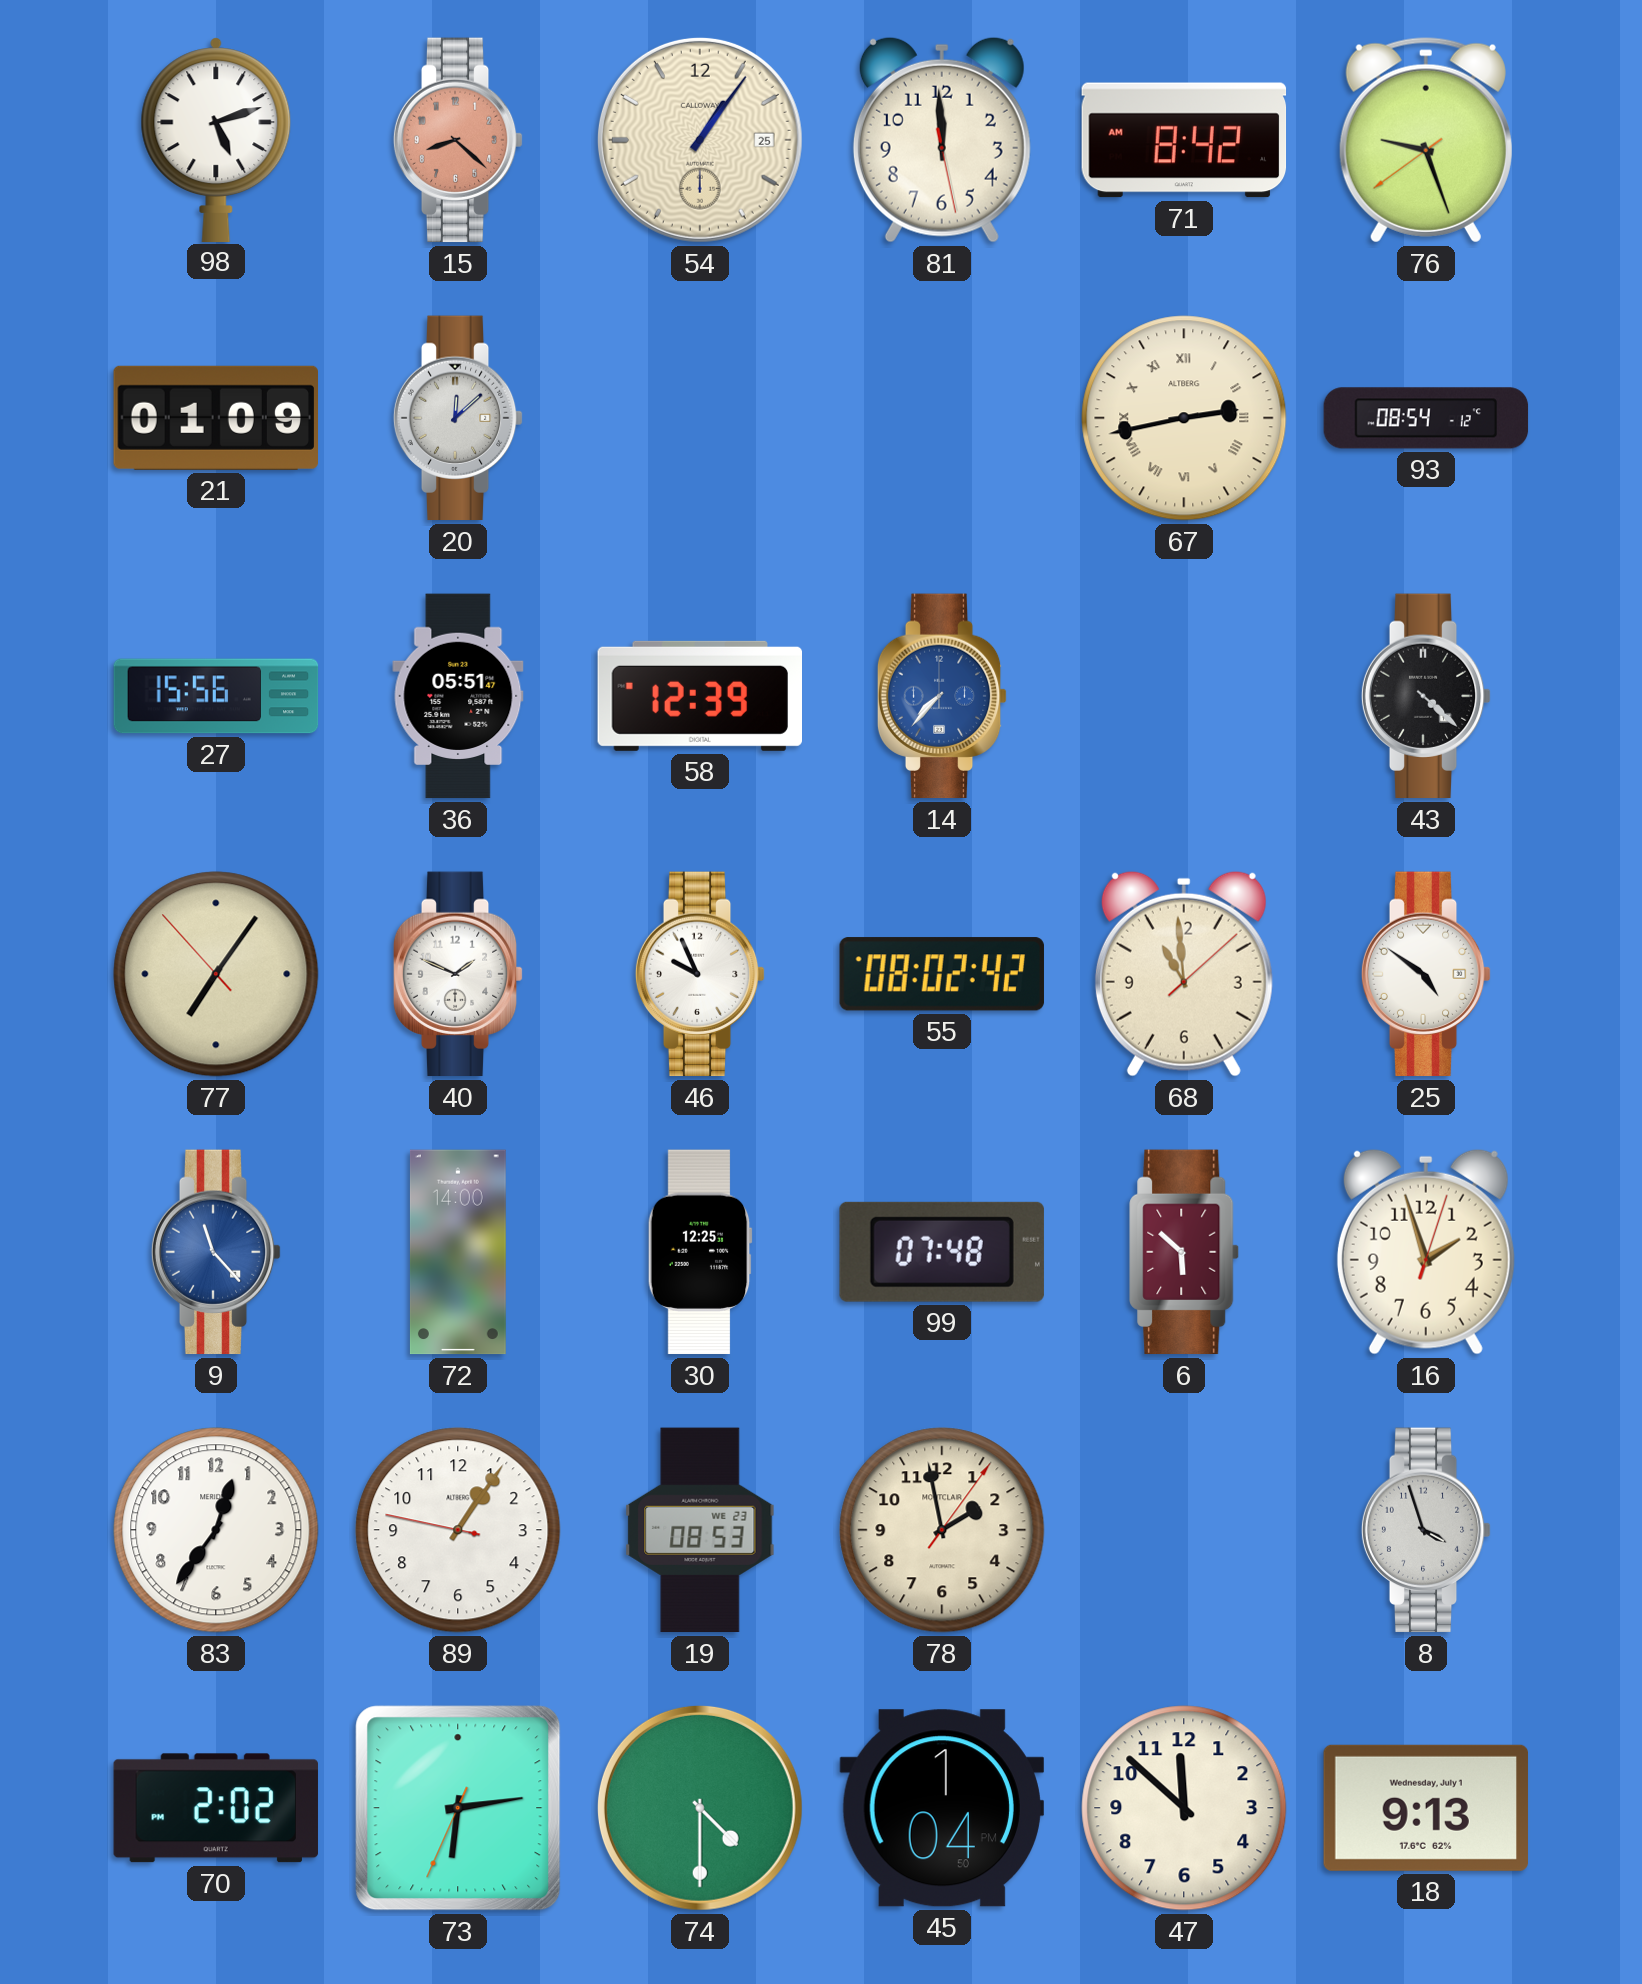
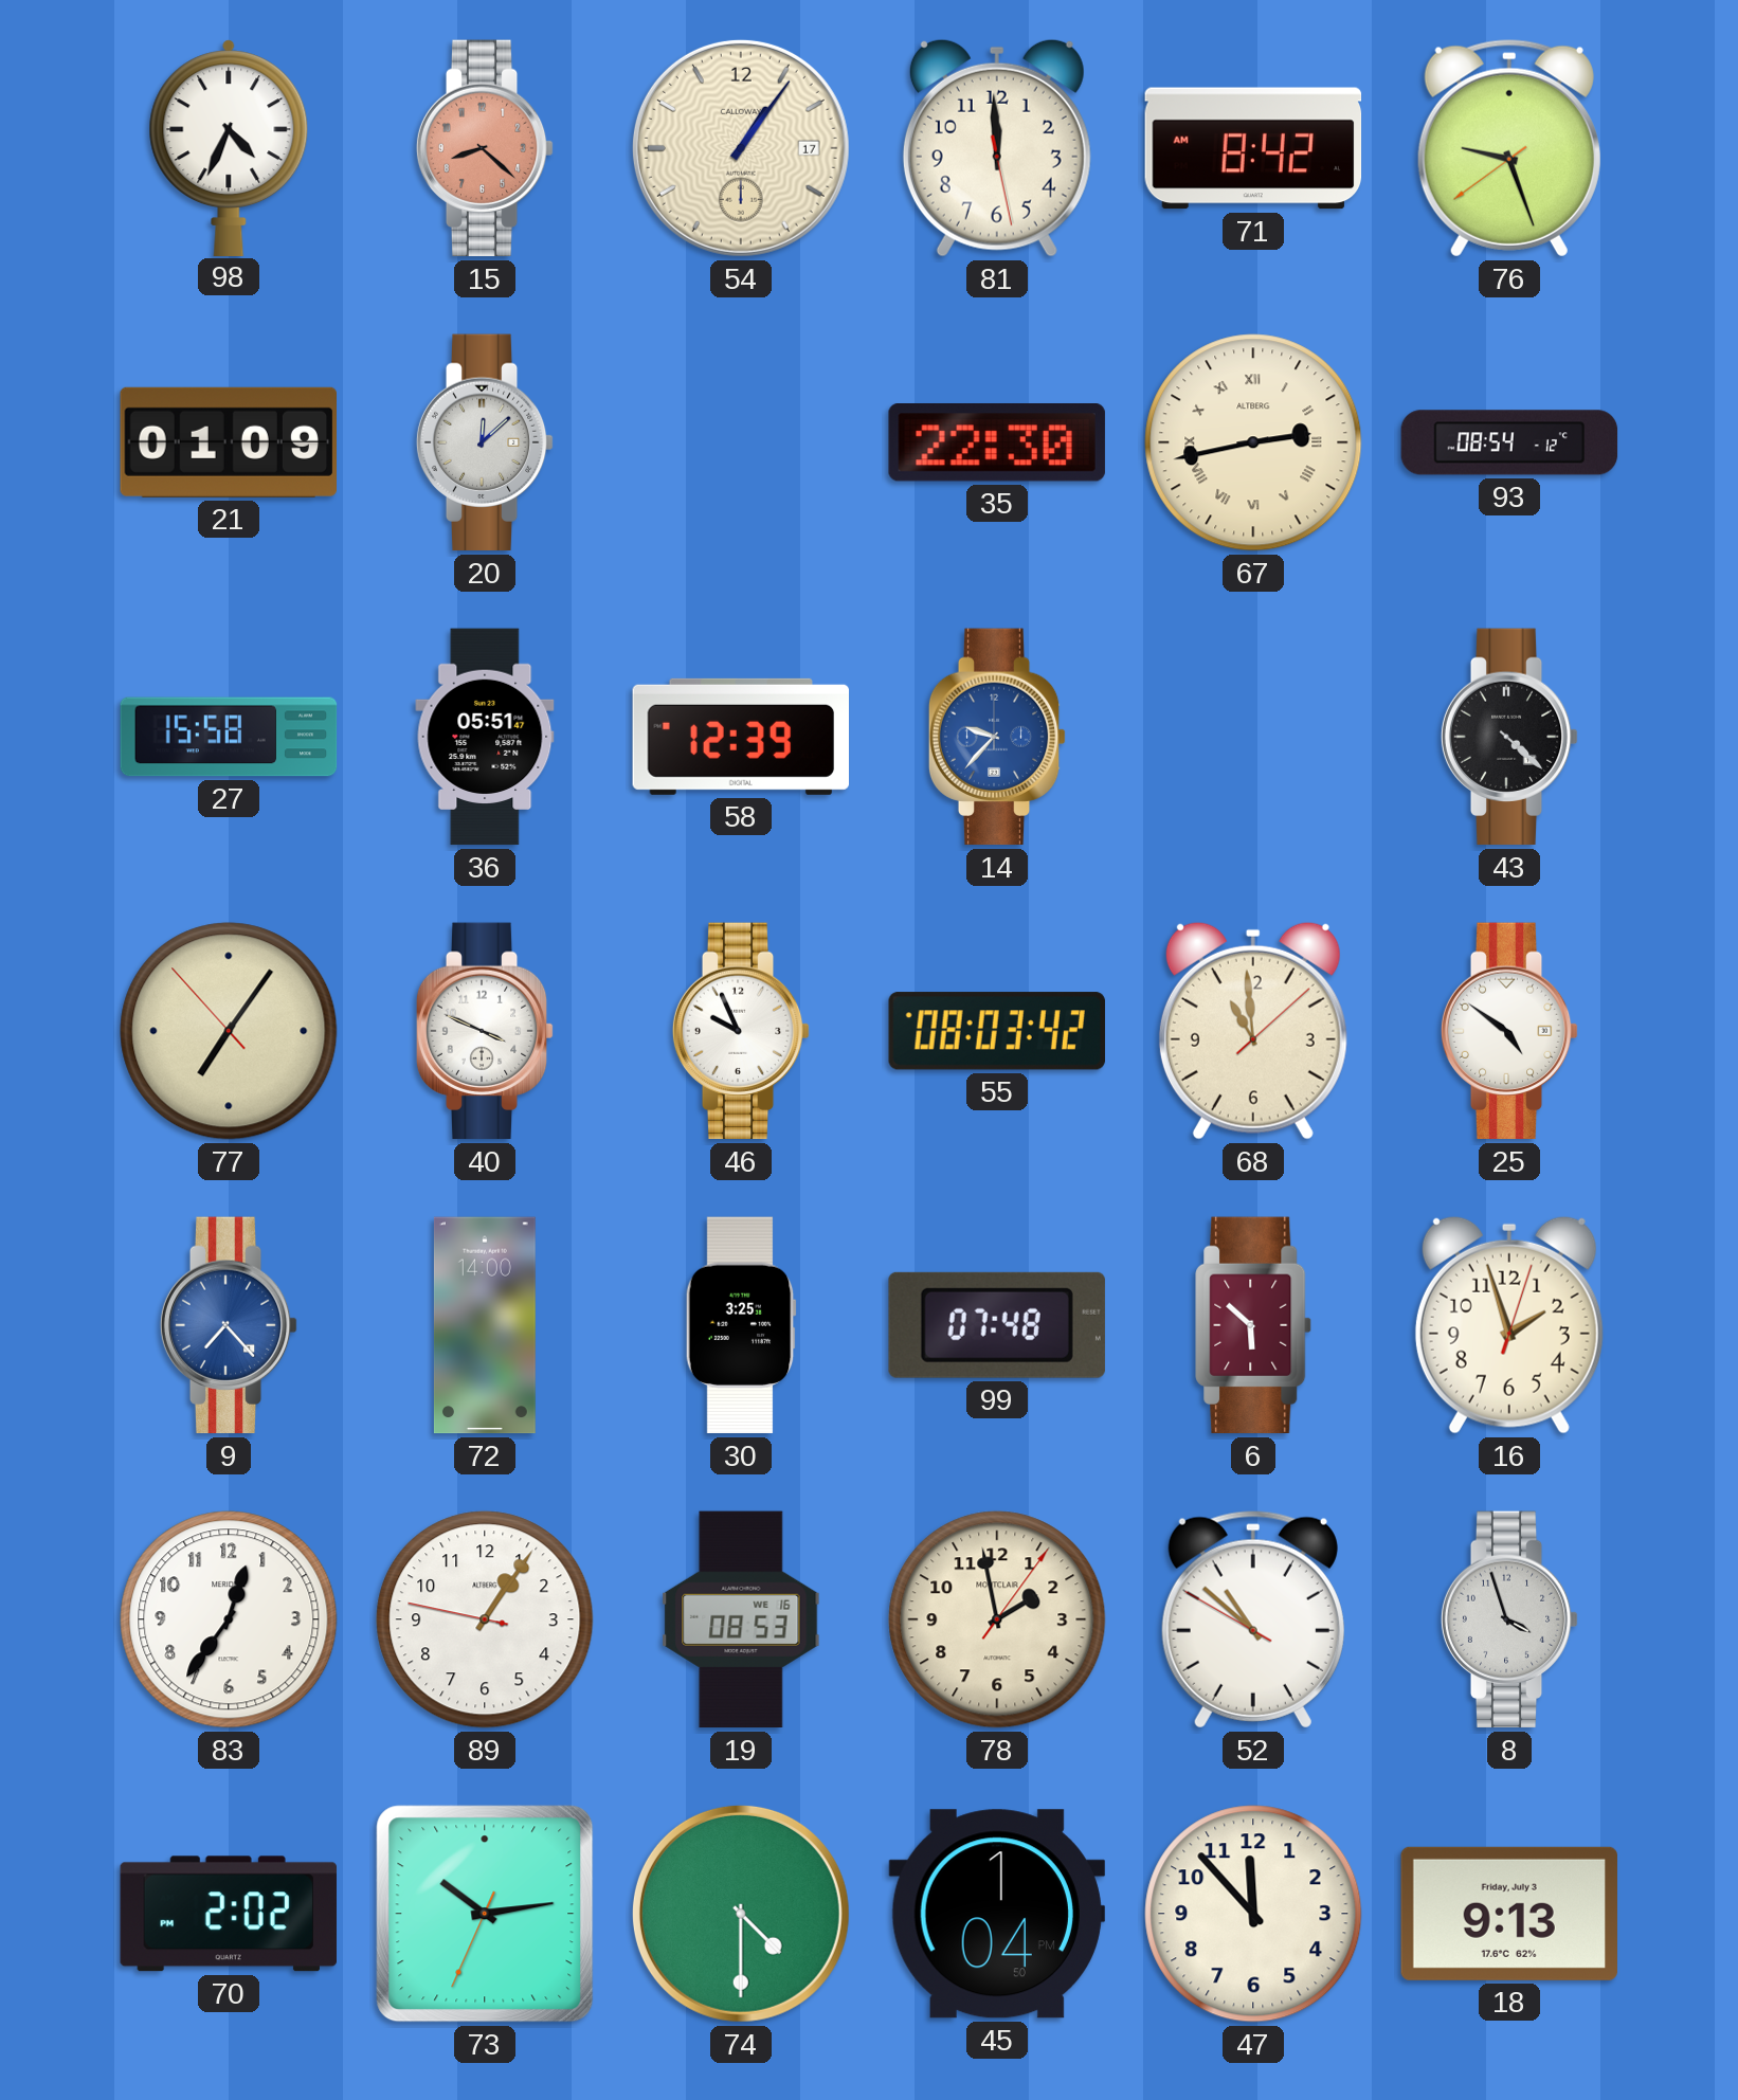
98: 5:12 -> 4:34 (229, 147)
54 date: 25 -> 17 (741, 148)
35: none -> 22:30 (997, 443)
27: 15:56 -> 15:58 (229, 737)
14: 7:37 -> 9:37 (997, 737)
40: 1:49 -> 3:49 (485, 1031)
55: 08:02 -> 08:03 (997, 1031)
9: 11:23 -> 7:23 (229, 1325)
30: 12:25 -> 3:25 (741, 1325)
19 date: WE 23 -> WE 16 (741, 1619)
52: none -> 10:51 (1253, 1619)
73: 6:13 -> 10:13 (485, 1914)
47: 11:52 -> 11:53 (1253, 1914)
18 date: Wednesday, July 1 -> Friday, July 3 (1508, 1914)
